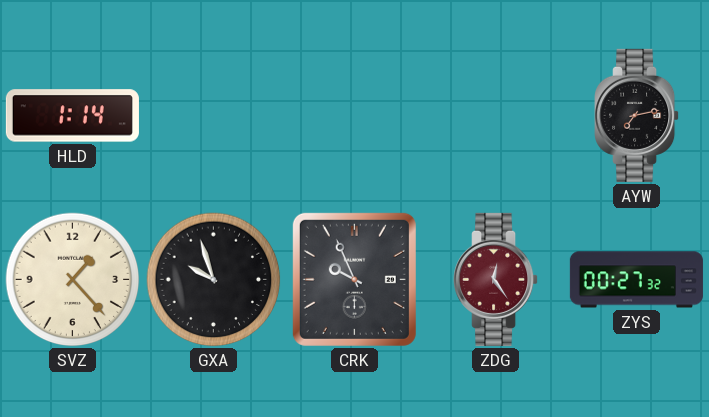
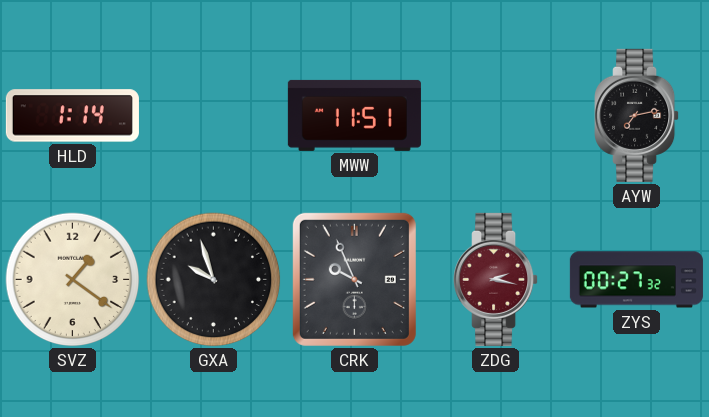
MWW: none -> 11:51 (354, 115)
SVZ: 1:23 -> 1:21 (73, 280)
ZDG: 12:24 -> 2:17 (496, 279)
